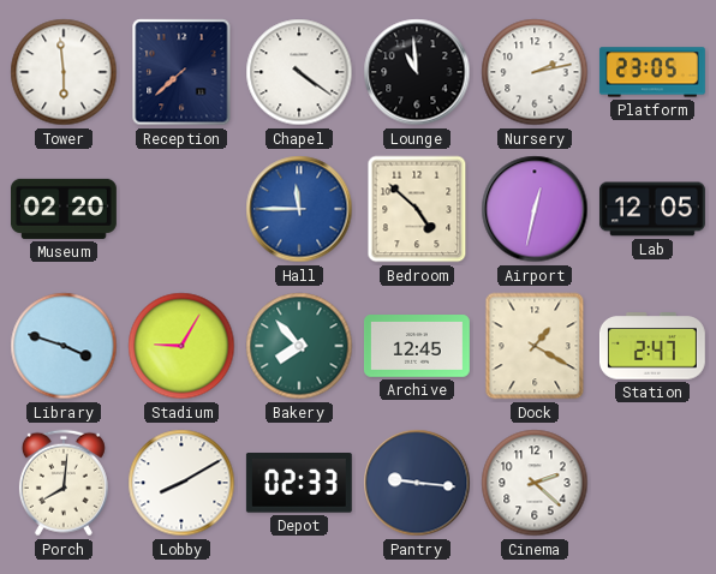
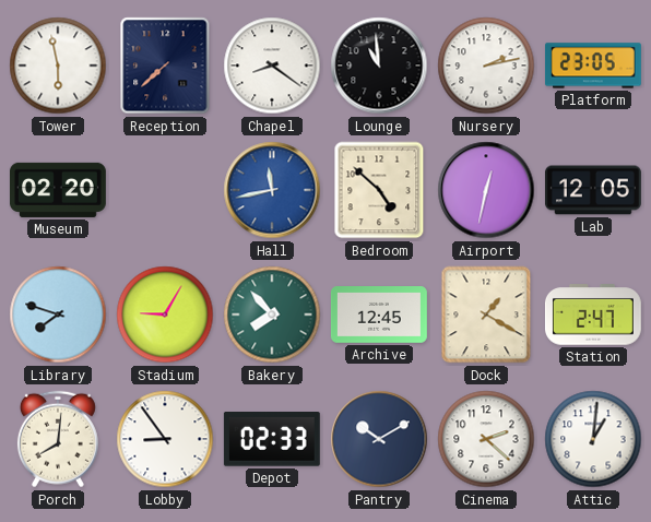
Tower: 5:59 -> 5:58 (58, 66)
Chapel: 4:21 -> 8:21 (272, 66)
Hall: 11:45 -> 11:43 (272, 190)
Library: 3:48 -> 7:48 (58, 315)
Lobby: 8:10 -> 8:54 (165, 439)
Pantry: 9:16 -> 10:10 (379, 439)
Attic: none -> 1:01 (593, 439)
